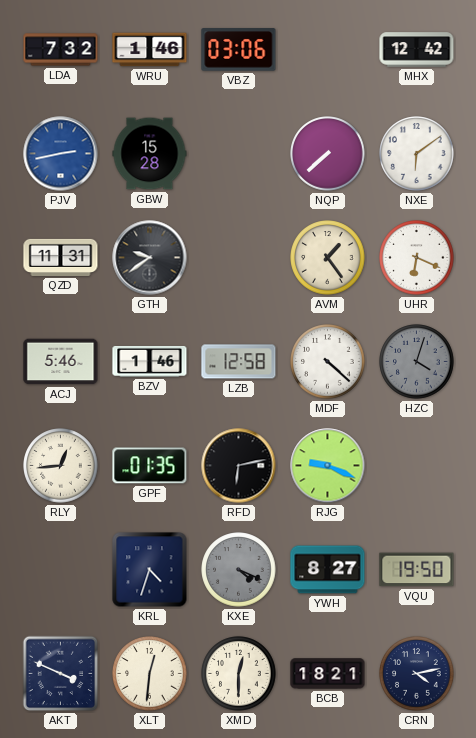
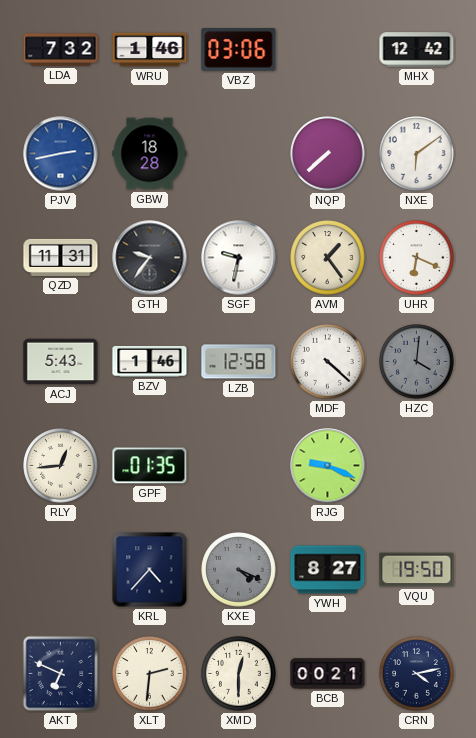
GBW: 15:28 -> 18:28 (150, 154)
GTH: 9:39 -> 9:36 (150, 258)
SGF: none -> 9:32 (239, 258)
ACJ: 5:46 -> 5:43 (61, 362)
HZC: 4:03 -> 4:01 (417, 362)
RFD: 6:13 -> none (239, 466)
KRL: 4:33 -> 4:37 (150, 570)
AKT: 3:49 -> 6:49 (61, 674)
XLT: 12:31 -> 2:31 (150, 674)
BCB: 18:21 -> 00:21 (328, 674)
